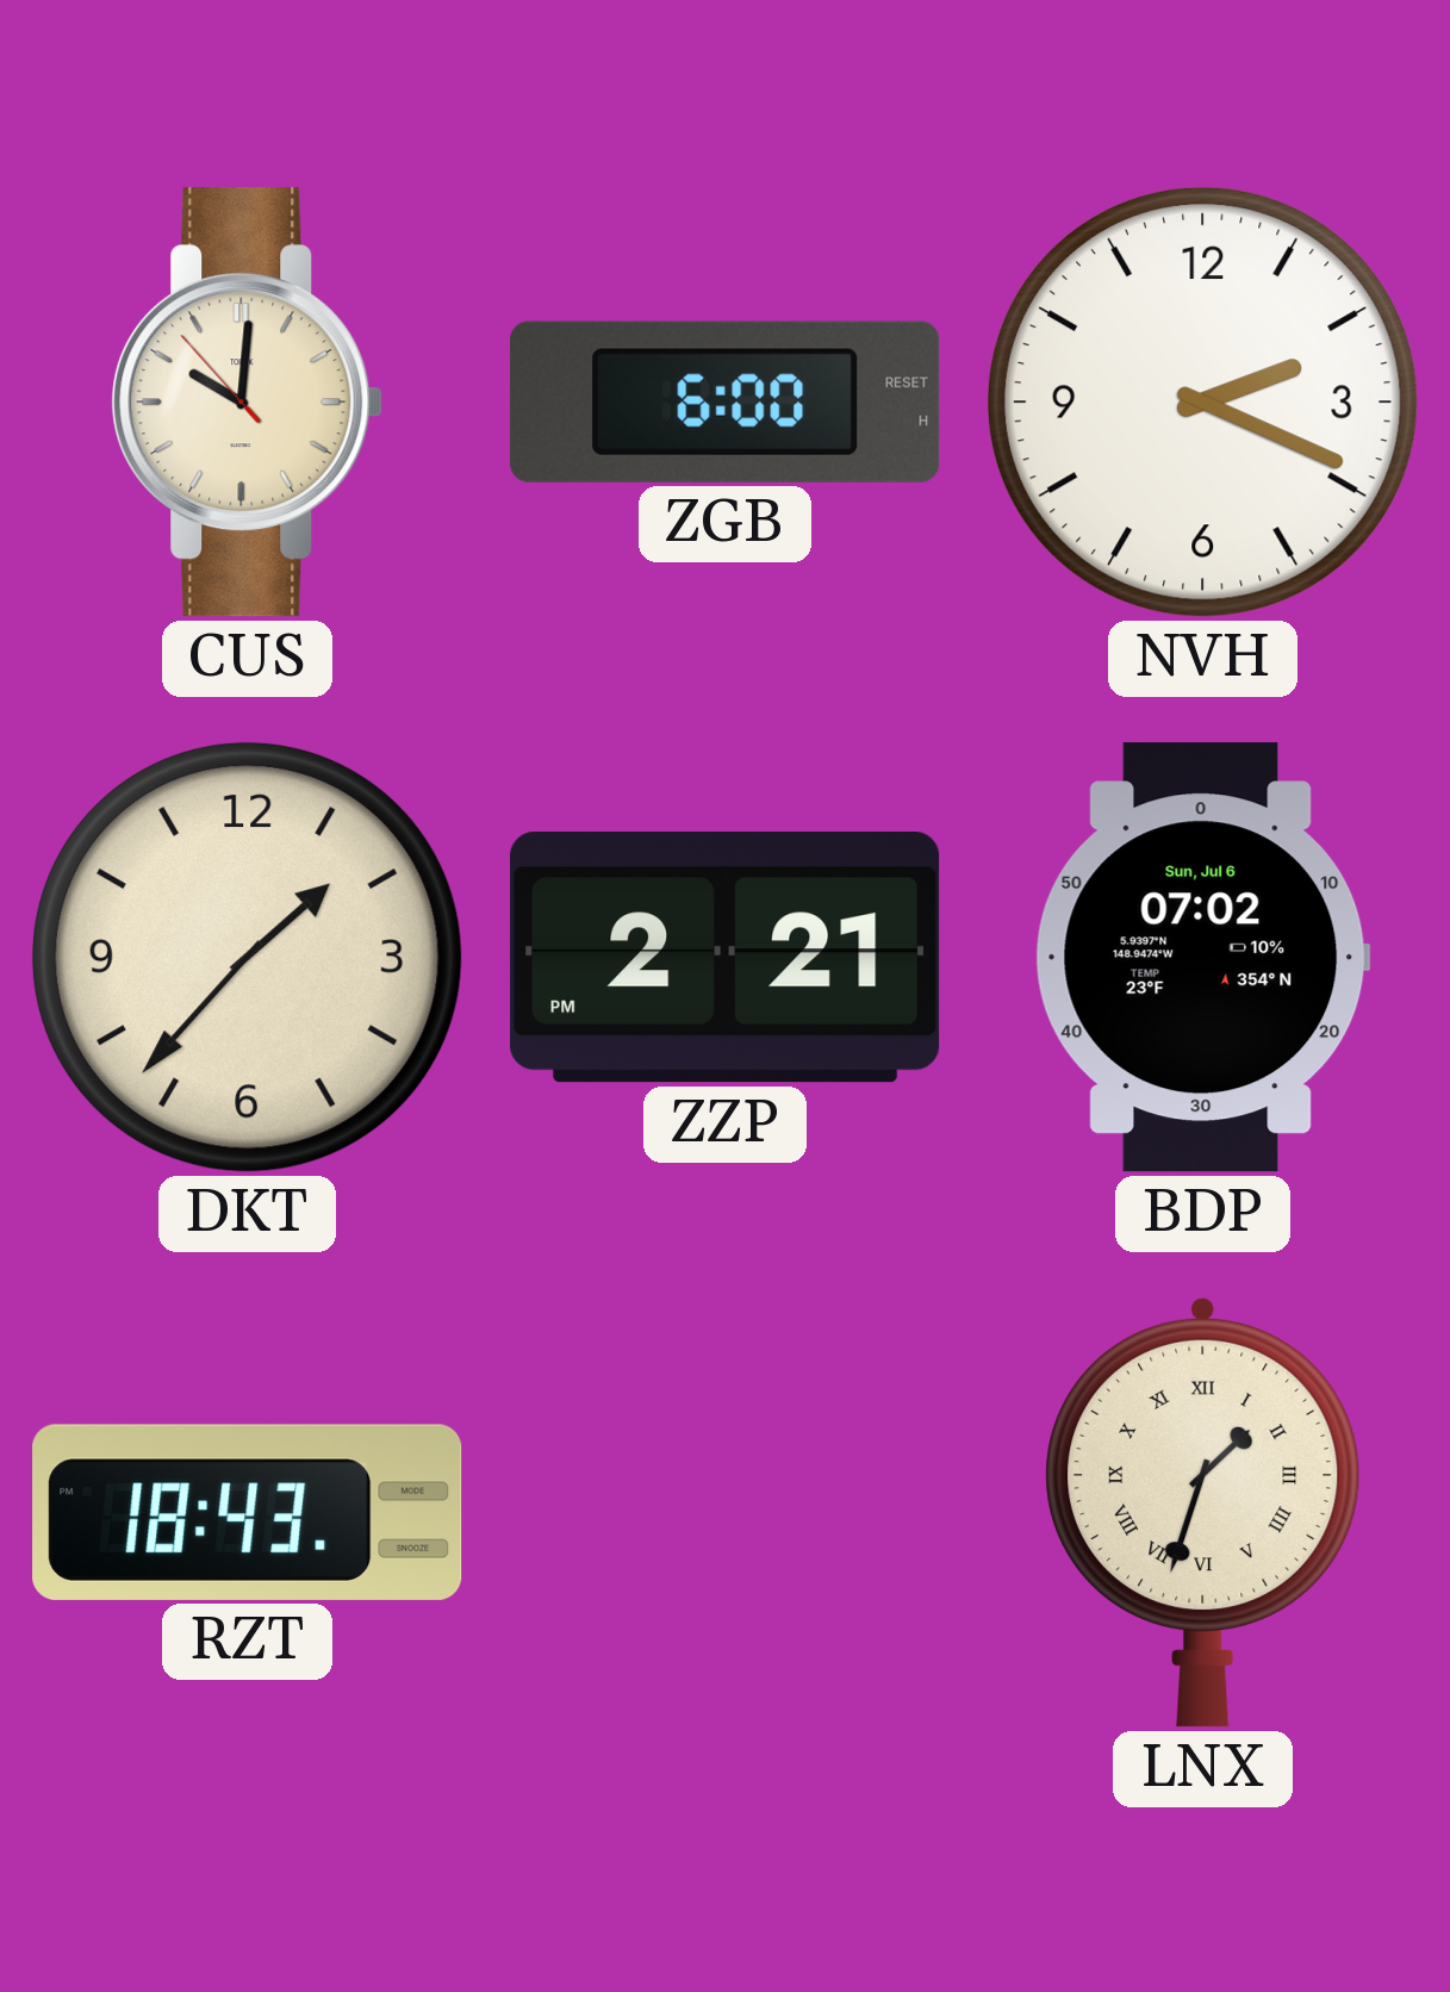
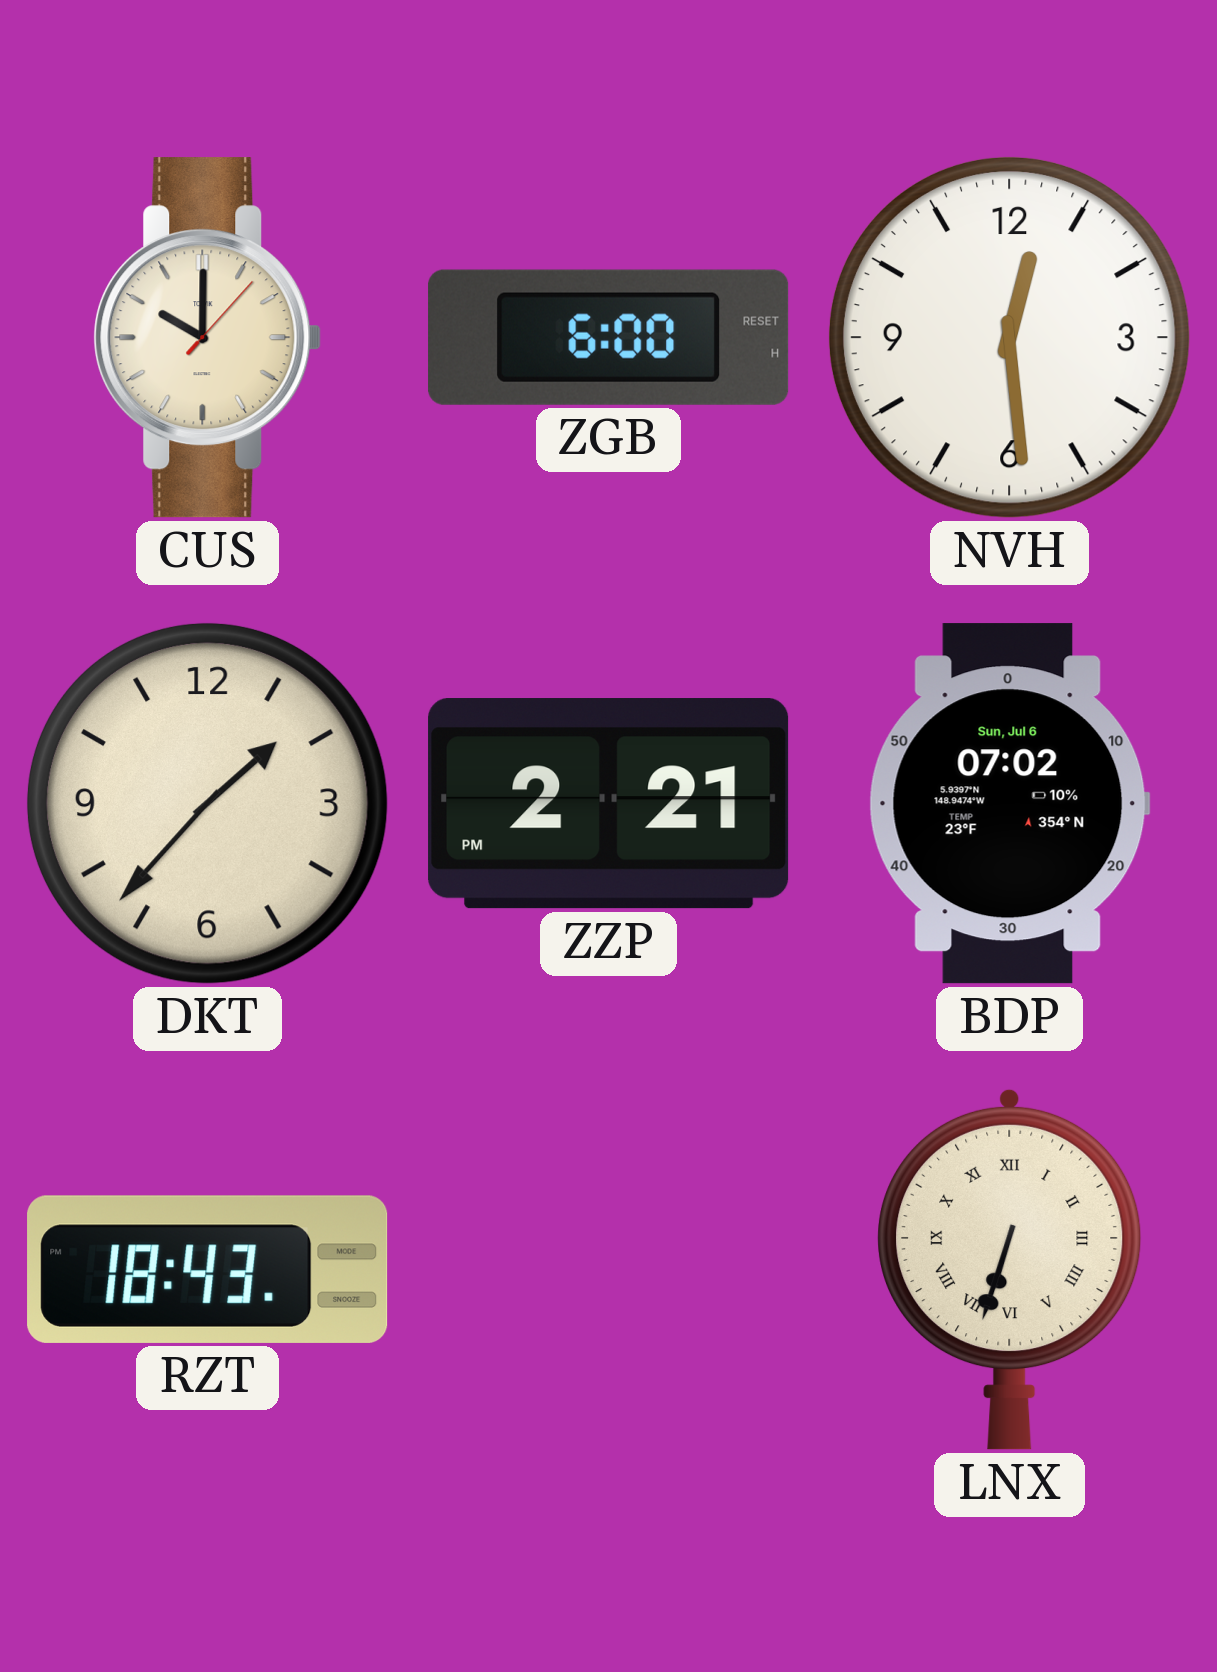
CUS: 10:00:53 -> 10:00:07 (208, 338)
NVH: 2:19 -> 12:29 (1009, 337)
LNX: 1:33 -> 6:33 (1010, 1269)
